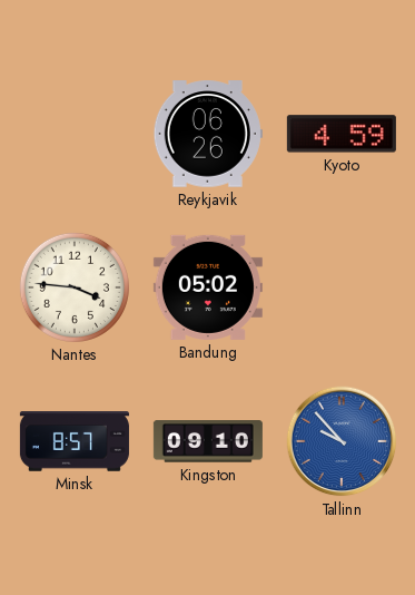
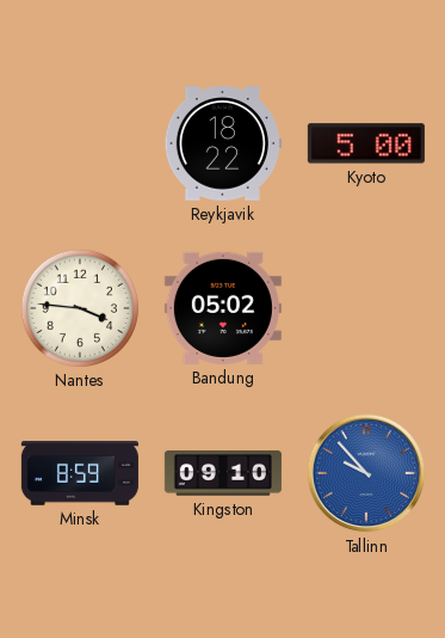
Reykjavik: 06:26 -> 18:22 (223, 143)
Kyoto: 4:59 -> 5:00 (366, 143)
Minsk: 8:57 -> 8:59 (80, 473)
